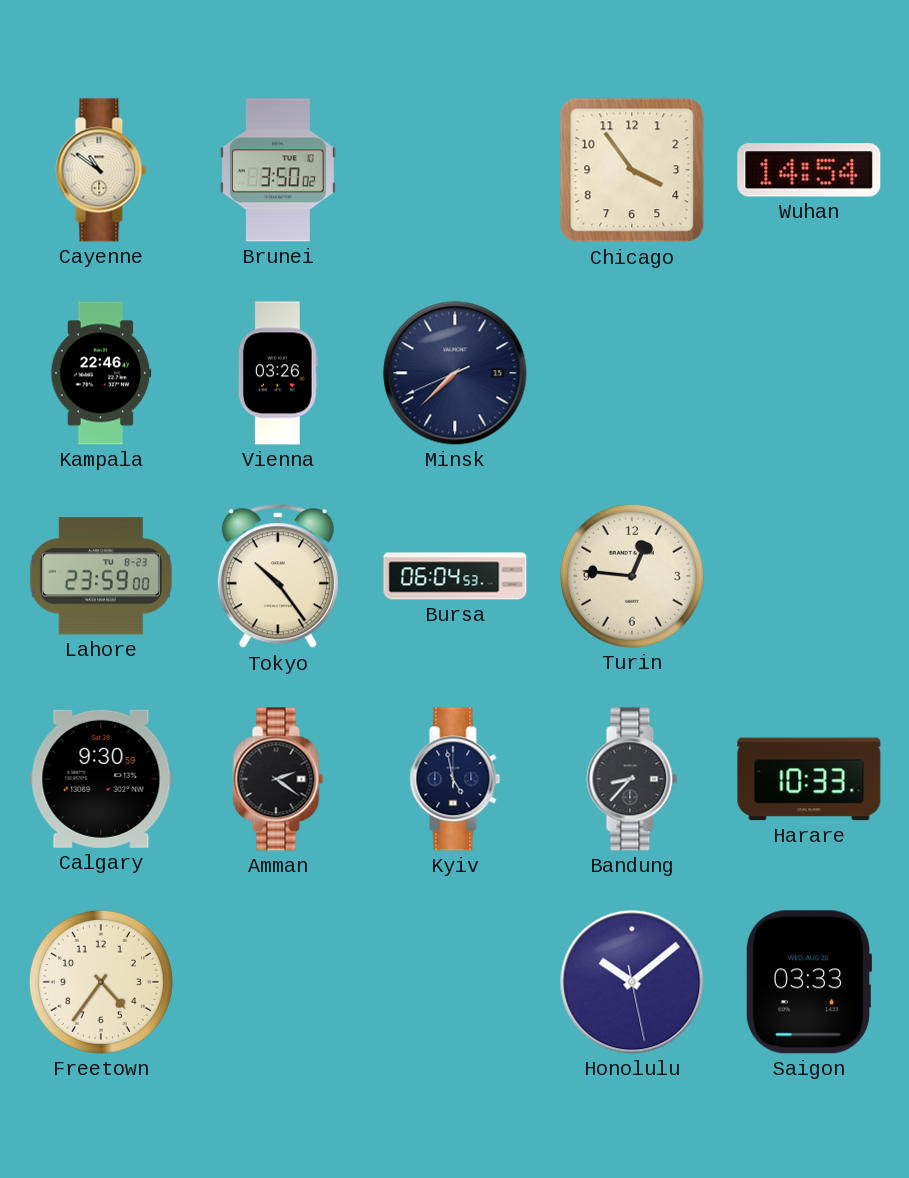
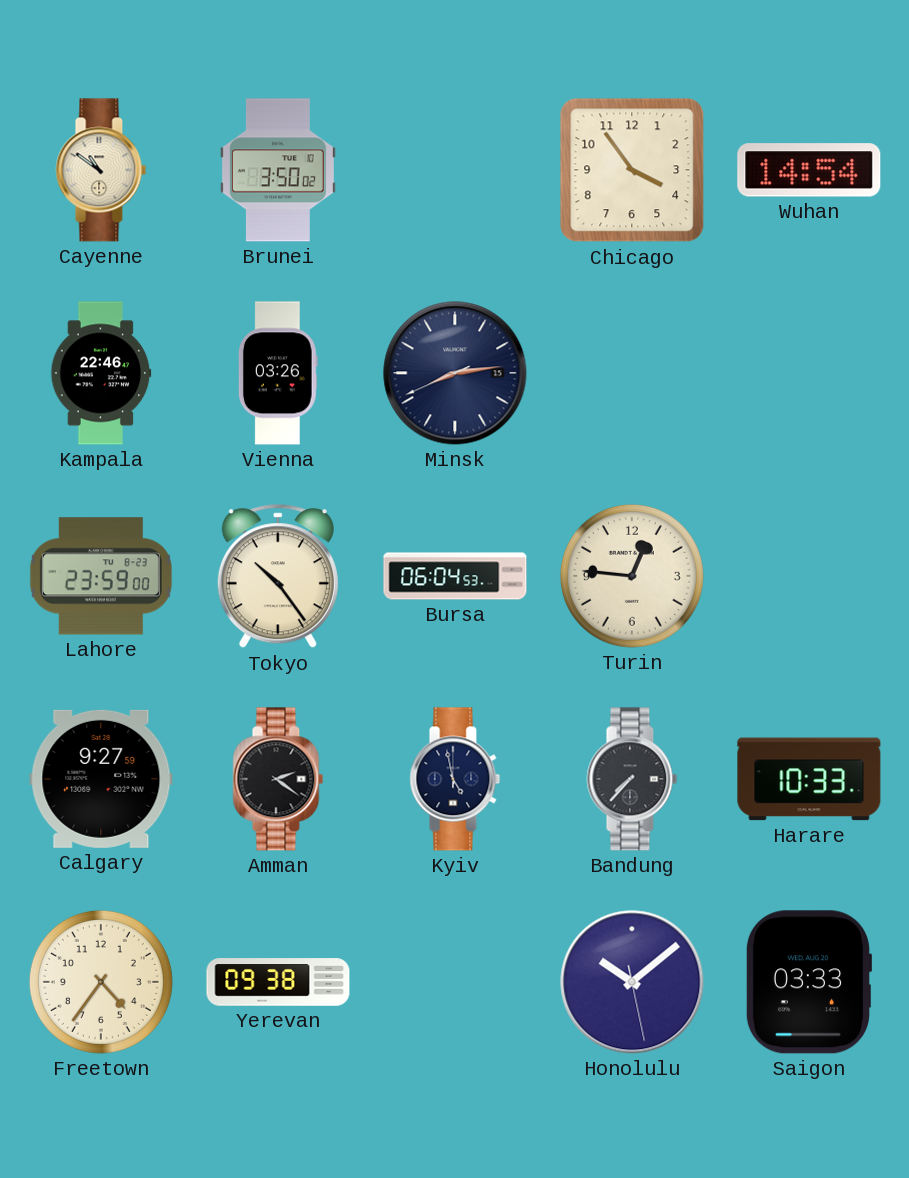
Minsk: 7:37 -> 8:13 (455, 373)
Calgary: 9:30 -> 9:27 (101, 779)
Bandung: 8:37 -> 7:37 (632, 779)
Yerevan: none -> 09:38 (278, 982)
